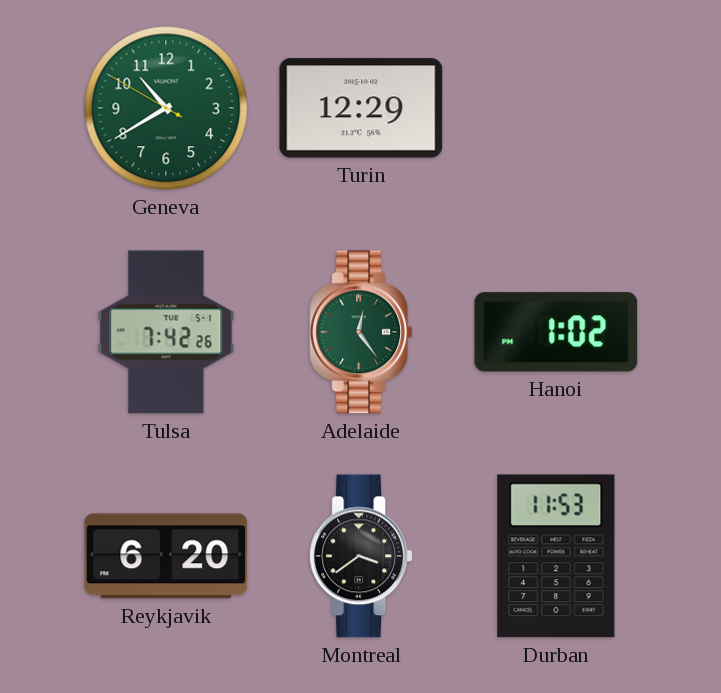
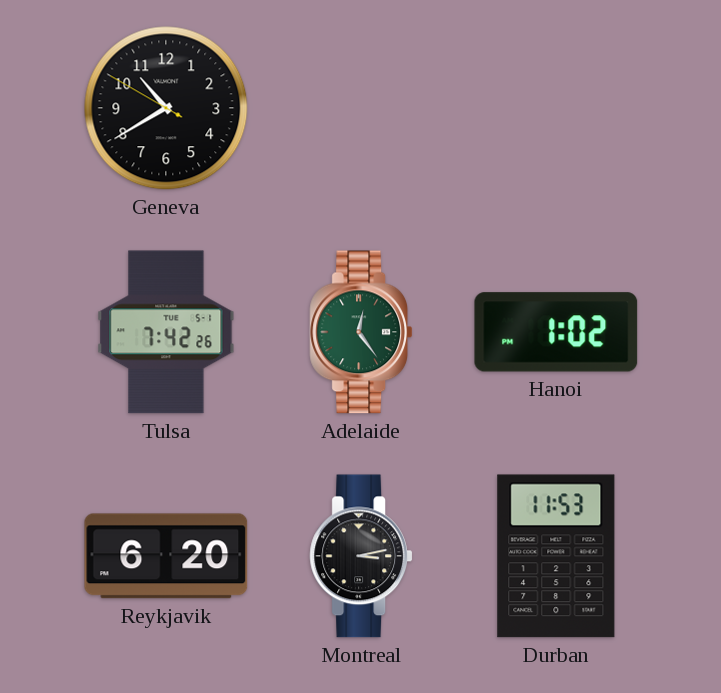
Geneva dial: green -> black (166, 108)
Turin: 12:29 -> none (361, 108)
Montreal: 3:39 -> 3:13 (361, 556)
